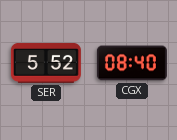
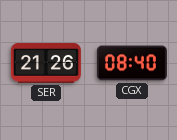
SER: 5:52 -> 21:26 (46, 63)
